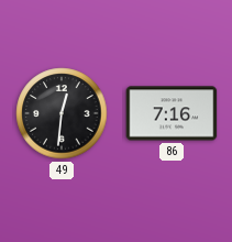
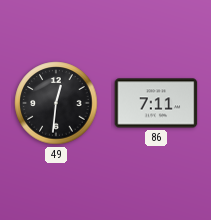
86: 7:16 -> 7:11 (156, 103)
